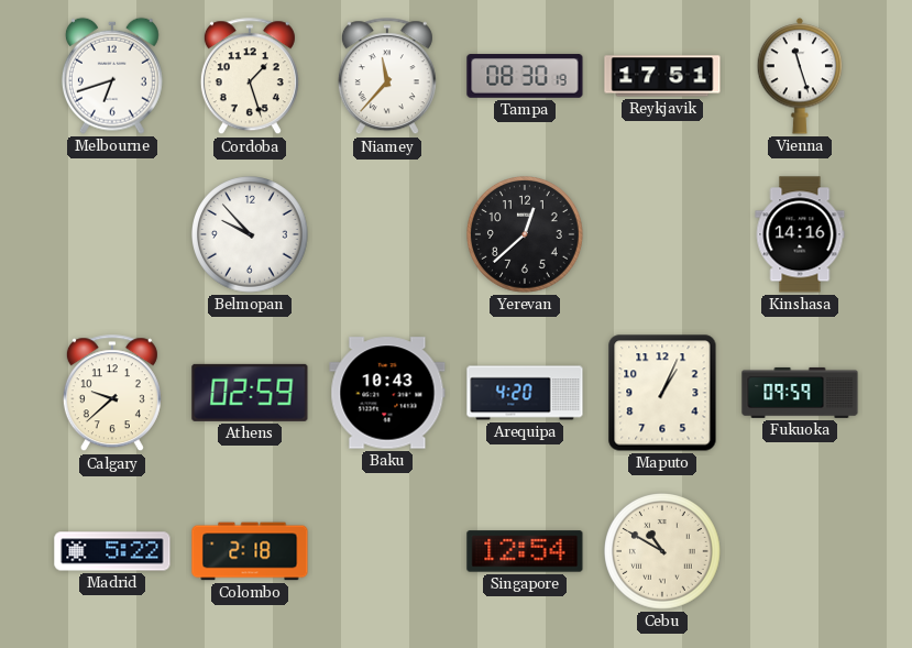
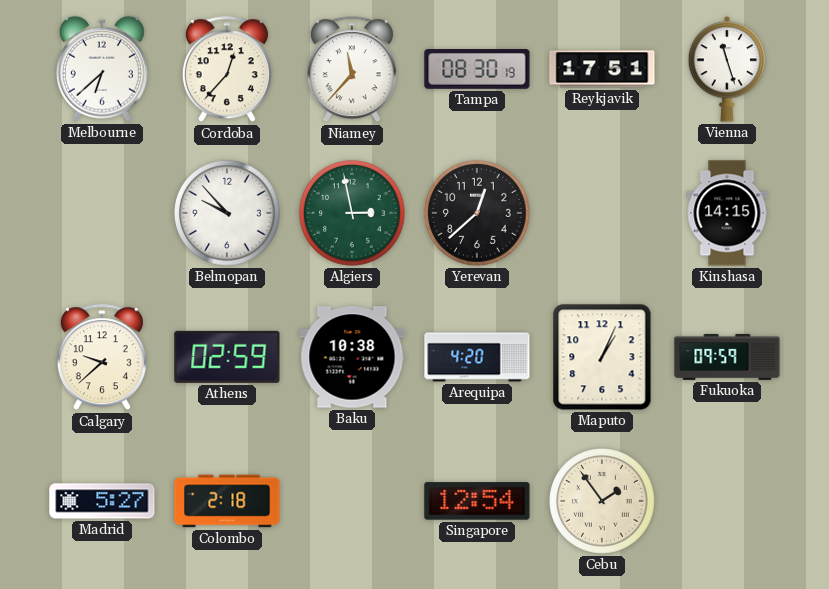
Melbourne: 6:42 -> 6:38 (102, 69)
Cordoba: 1:27 -> 12:37 (227, 70)
Algiers: none -> 2:58 (353, 214)
Kinshasa: 14:16 -> 14:15 (727, 213)
Baku: 10:43 -> 10:38 (352, 357)
Madrid: 5:22 -> 5:27 (102, 501)
Cebu: 10:50 -> 1:54 (603, 502)
